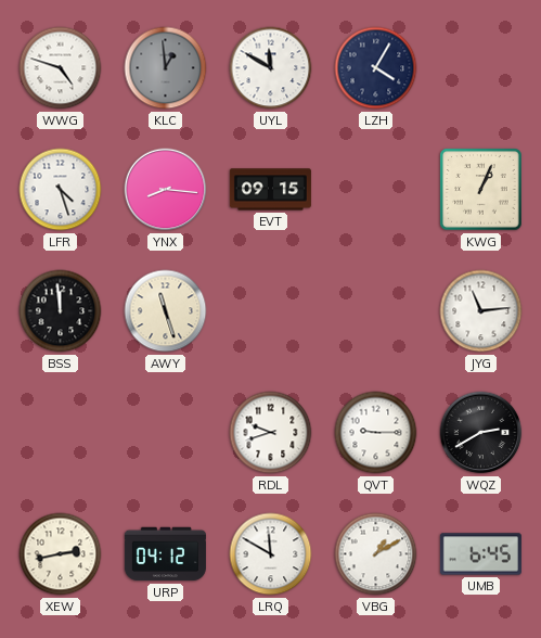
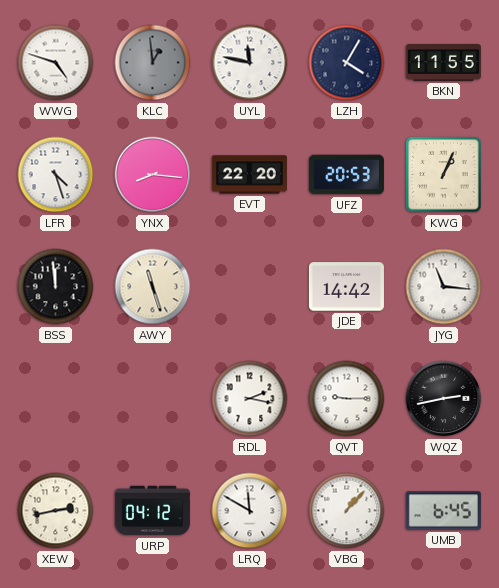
UYL: 11:50 -> 11:47 (250, 63)
BKN: none -> 11:55 (443, 62)
EVT: 09:15 -> 22:20 (249, 175)
UFZ: none -> 20:53 (346, 175)
JDE: none -> 14:42 (346, 287)
JYG: 11:14 -> 11:16 (444, 287)
RDL: 9:42 -> 2:17 (250, 399)
WQZ: 2:40 -> 2:43 (444, 399)
VBG: 1:10 -> 1:07 (347, 511)
